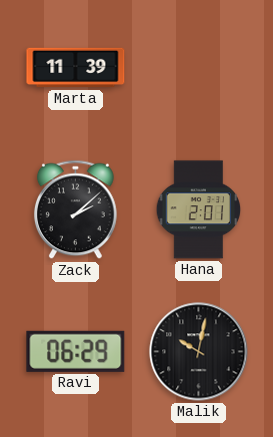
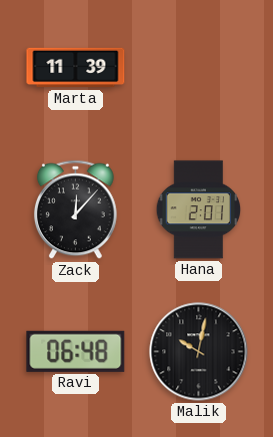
Zack: 2:08 -> 12:07 (75, 210)
Ravi: 06:29 -> 06:48 (76, 351)
